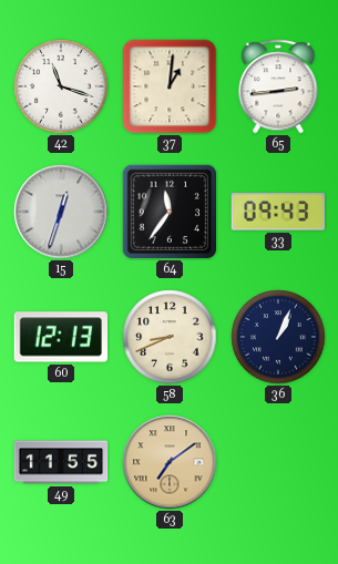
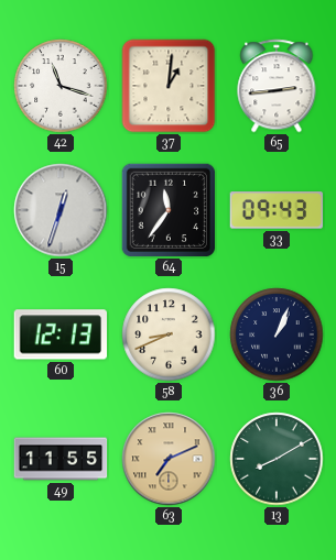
63: 7:09 -> 7:11 (169, 459)
13: none -> 8:10 (277, 459)
